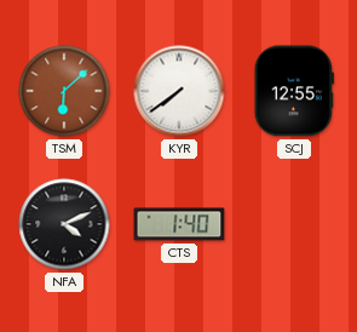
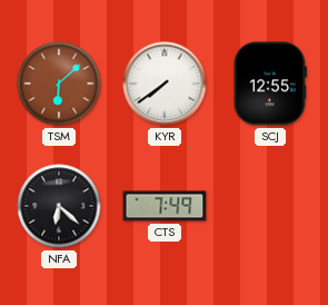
NFA: 4:11 -> 6:22 (59, 206)
CTS: 1:40 -> 7:49 (165, 206)
